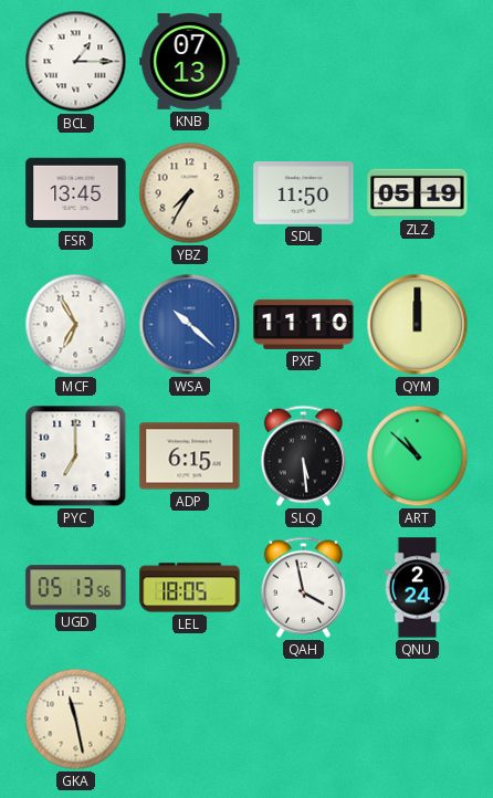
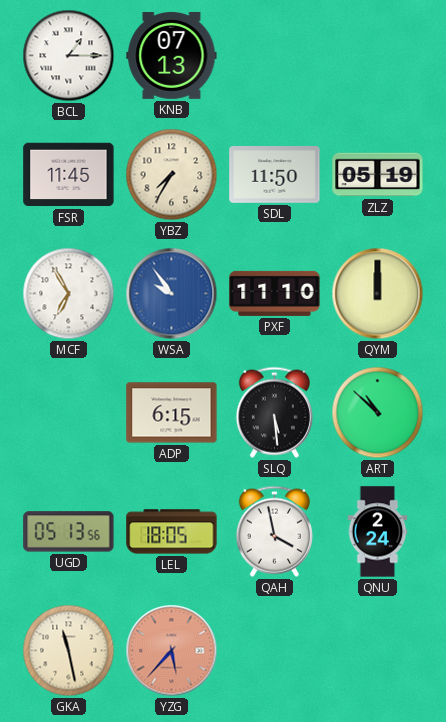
FSR: 13:45 -> 11:45 (69, 175)
WSA: 10:22 -> 9:54 (172, 294)
PYC: 7:00 -> none (76, 456)
YZG: none -> 5:37 (172, 651)
